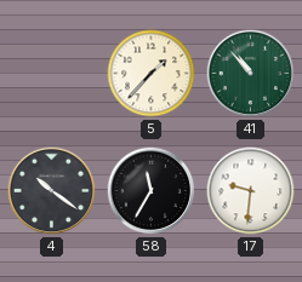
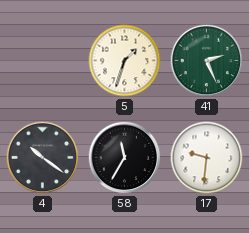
5: 1:37 -> 1:33 (125, 61)
41: 10:53 -> 2:26 (207, 61)
